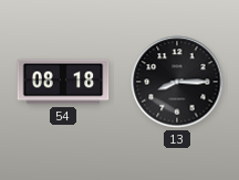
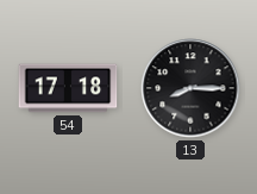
54: 08:18 -> 17:18 (68, 88)
